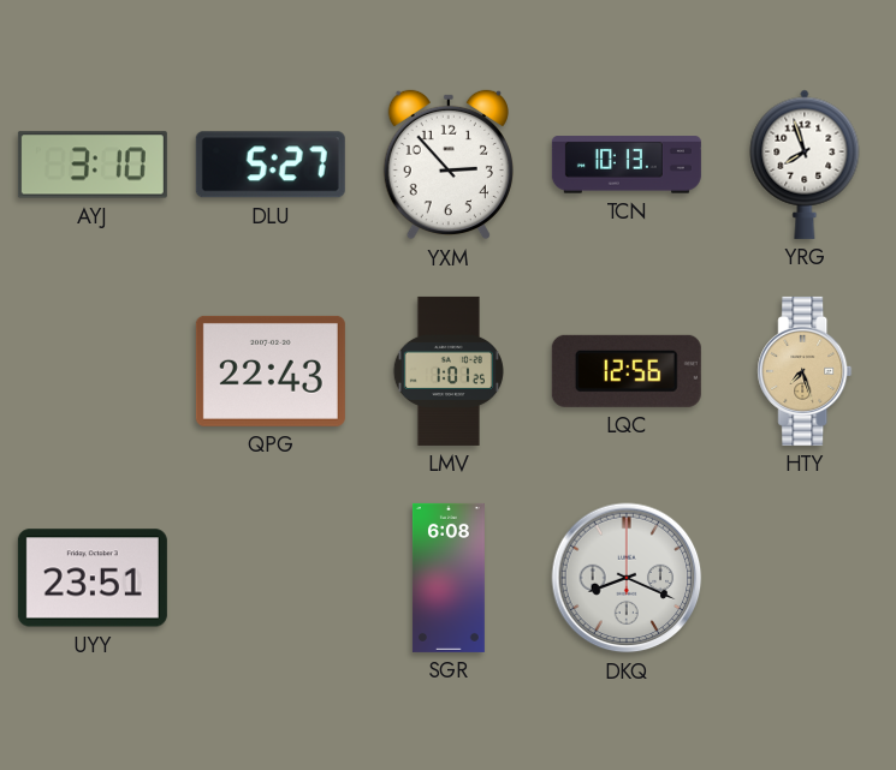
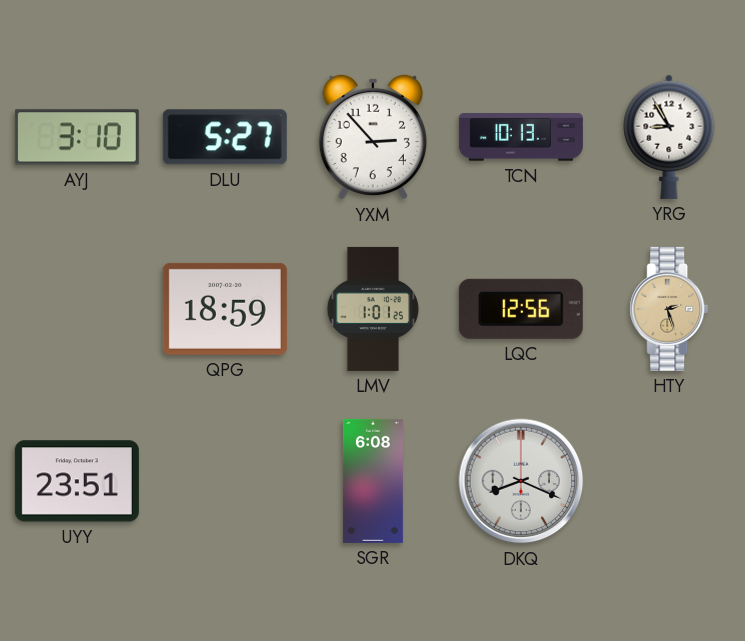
YRG: 7:57 -> 8:55 (669, 137)
QPG: 22:43 -> 18:59 (225, 309)
HTY: 7:27 -> 2:27 (669, 309)
